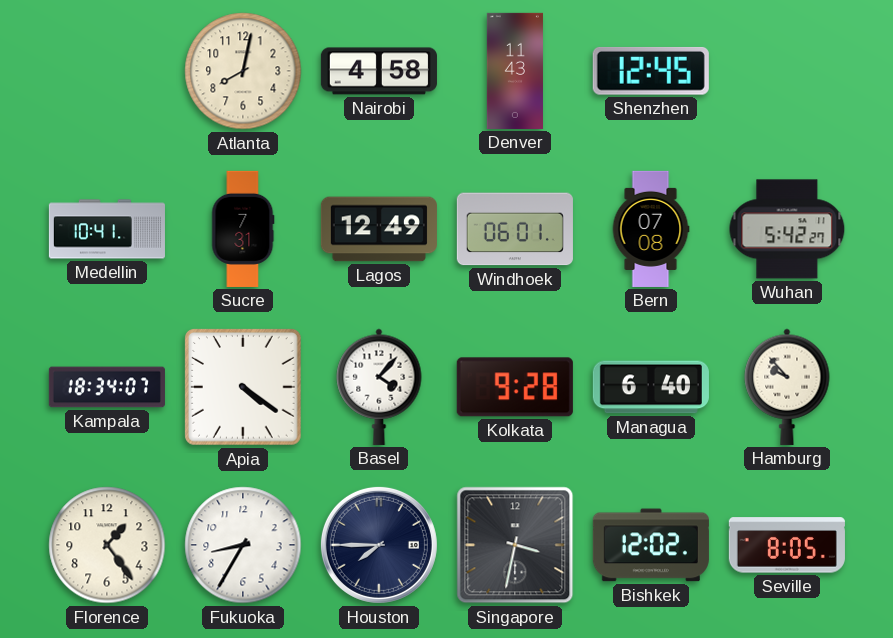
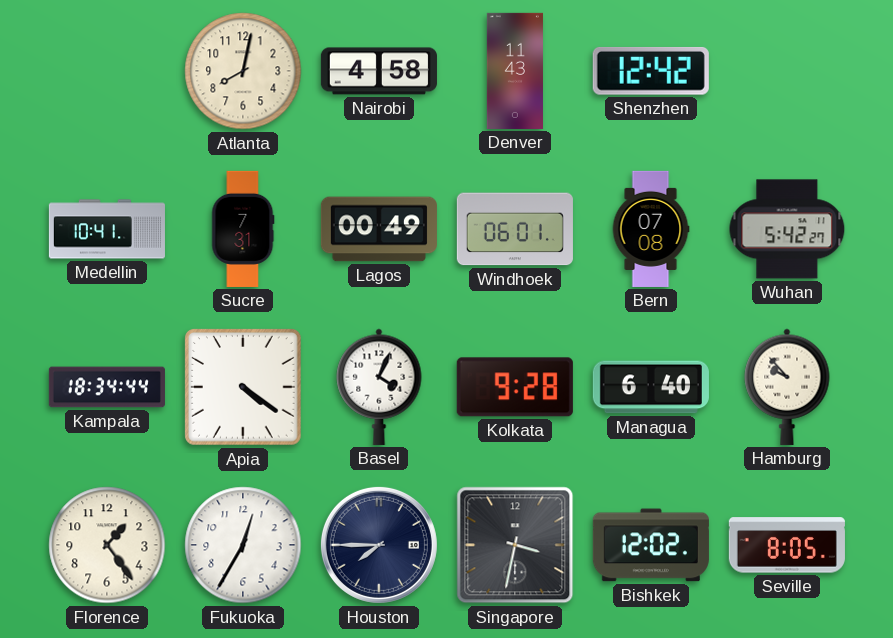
Shenzhen: 12:45 -> 12:42 (651, 71)
Lagos: 12:49 -> 00:49 (379, 229)
Kampala: 18:34:07 -> 18:34:44 (107, 387)
Basel: 4:07 -> 4:04 (379, 387)
Fukuoka: 8:35 -> 12:35 (243, 545)
